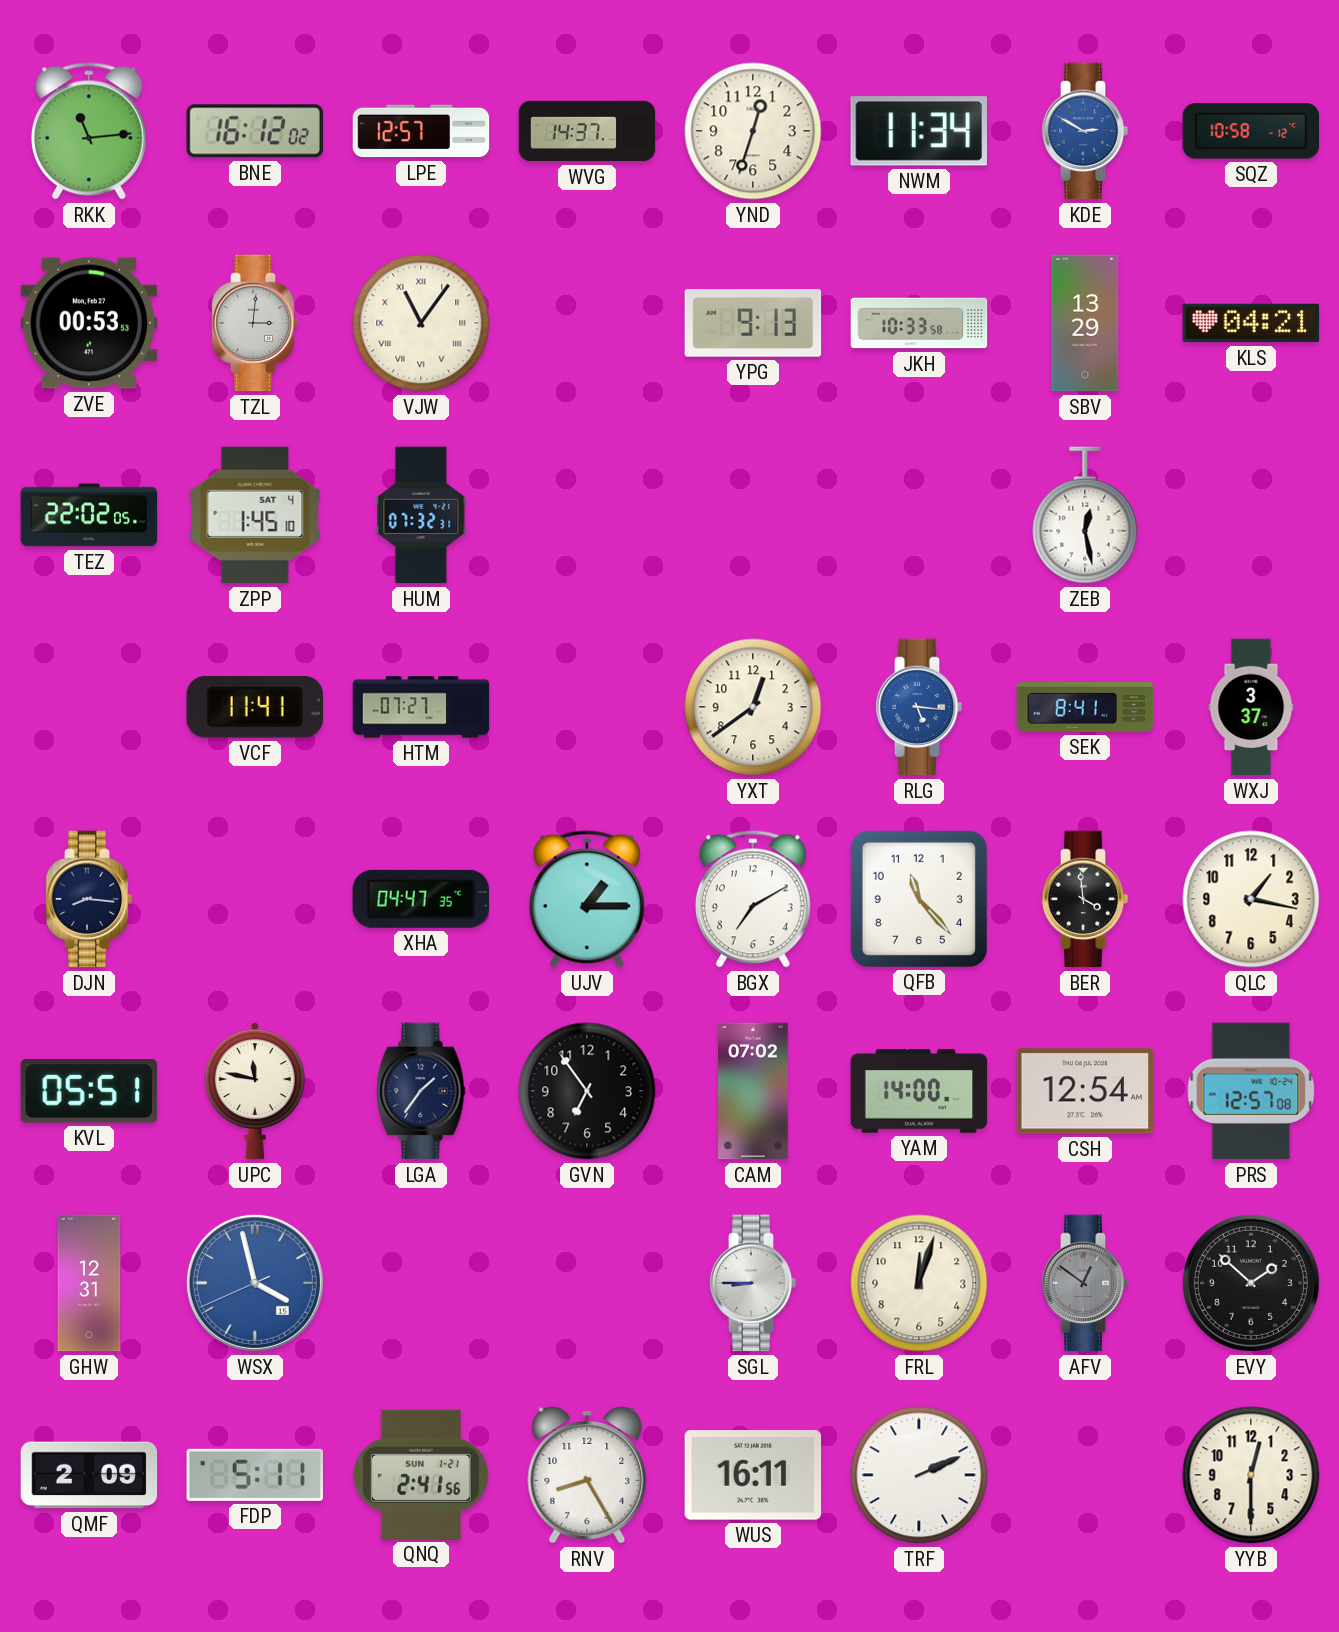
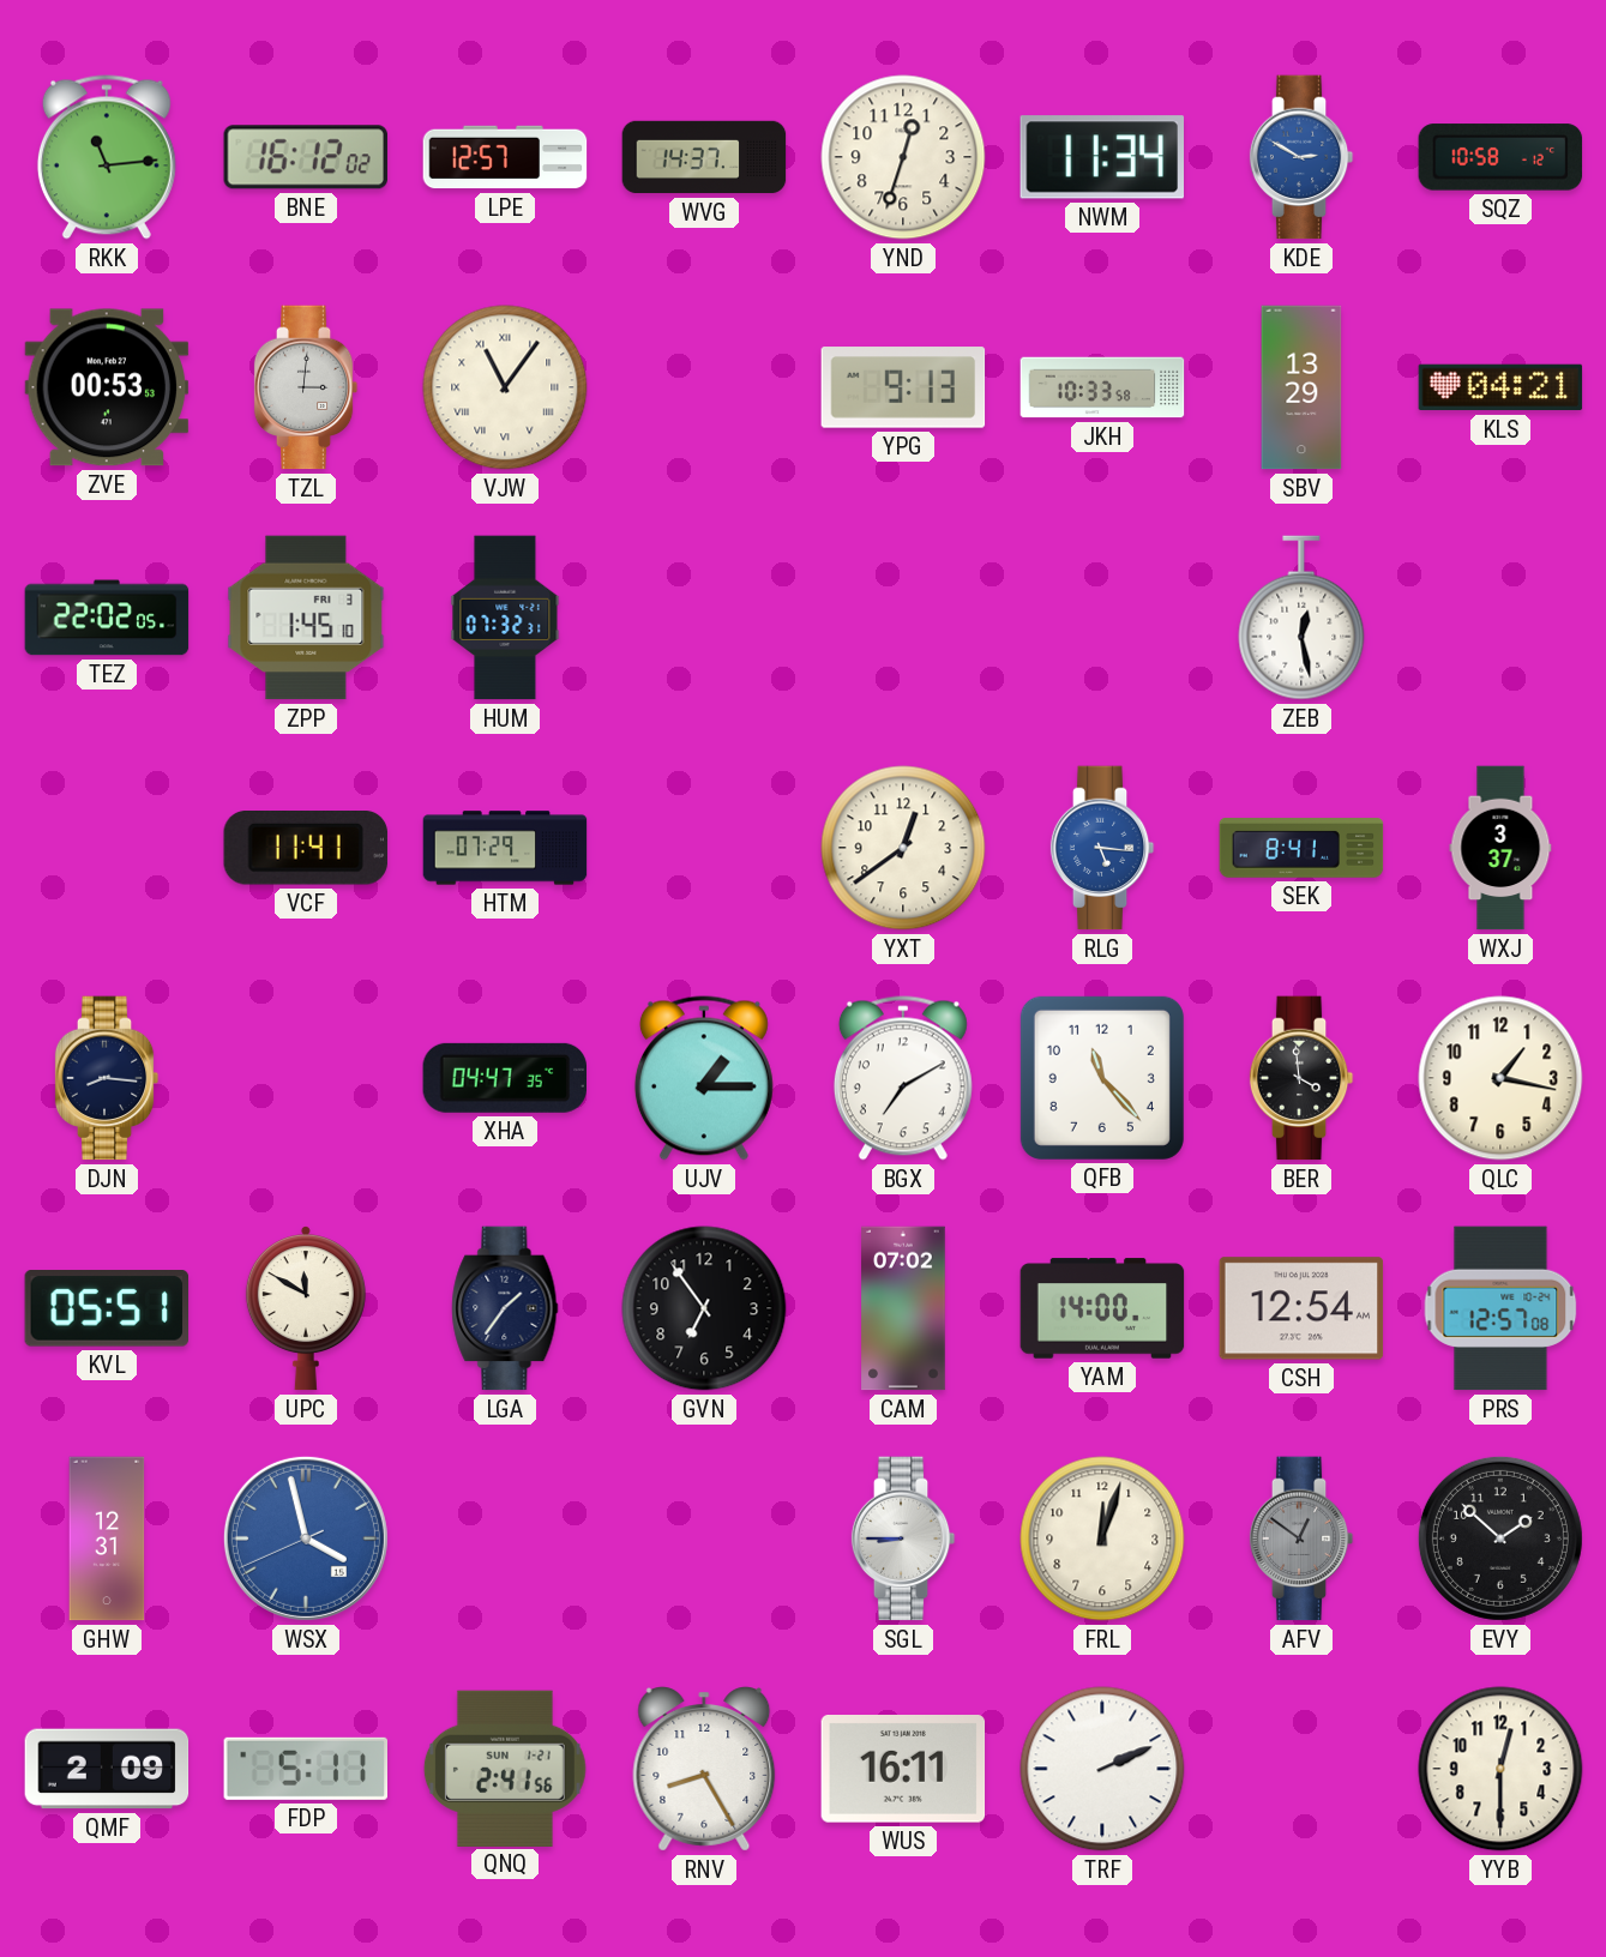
ZPP date: SAT 4 -> FRI 3 (306, 618)
HTM: 07:27 -> 07:29 (505, 848)
UPC: 11:47 -> 11:50 (306, 1308)
